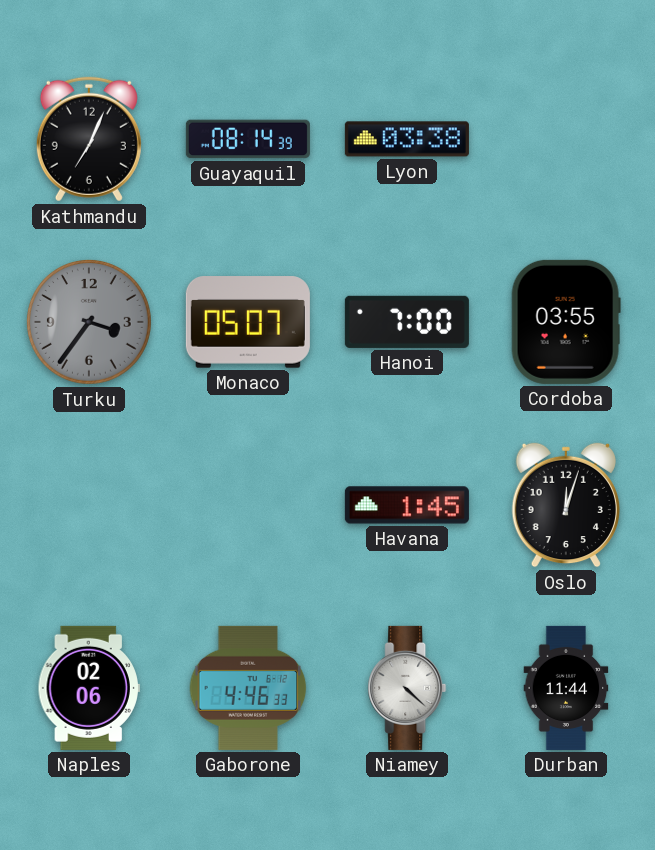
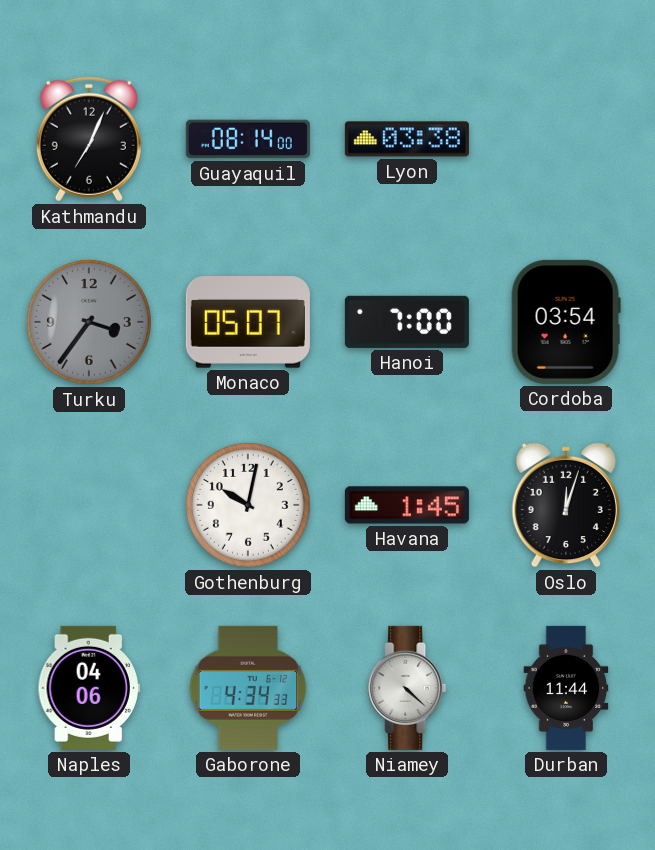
Guayaquil: 08:14:39 -> 08:14:00 (248, 139)
Cordoba: 03:55 -> 03:54 (566, 322)
Gothenburg: none -> 10:02 (248, 505)
Naples: 02:06 -> 04:06 (89, 688)
Gaborone: 4:46 -> 4:34 (248, 688)
